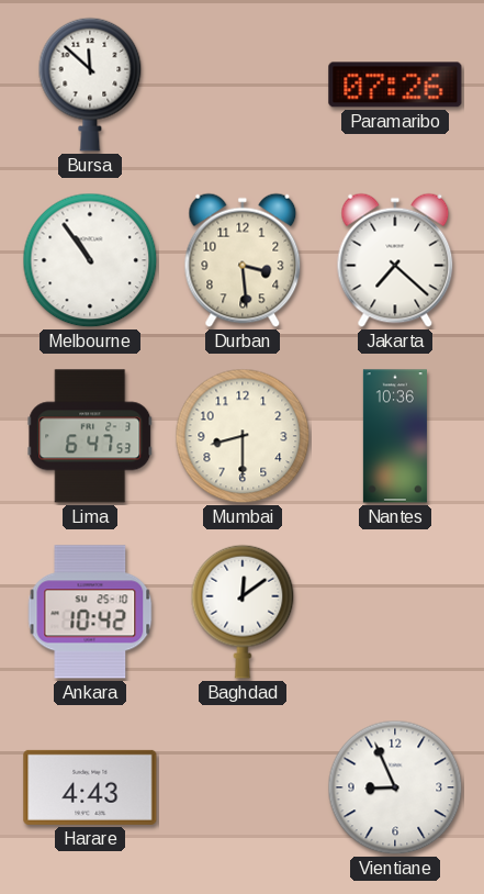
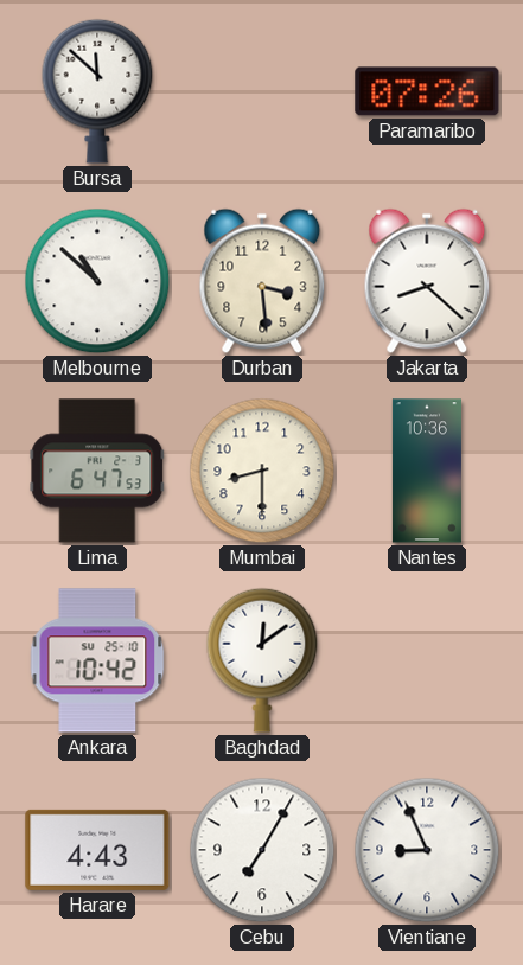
Melbourne: 10:54 -> 10:52 (97, 281)
Jakarta: 7:22 -> 8:22 (427, 281)
Cebu: none -> 7:05 (262, 850)
